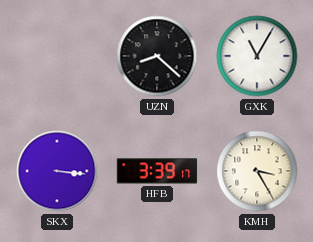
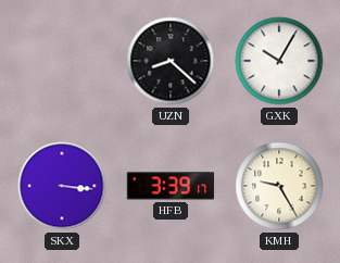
GXK: 11:05 -> 10:05 (279, 61)
KMH: 3:25 -> 9:25 (279, 186)
